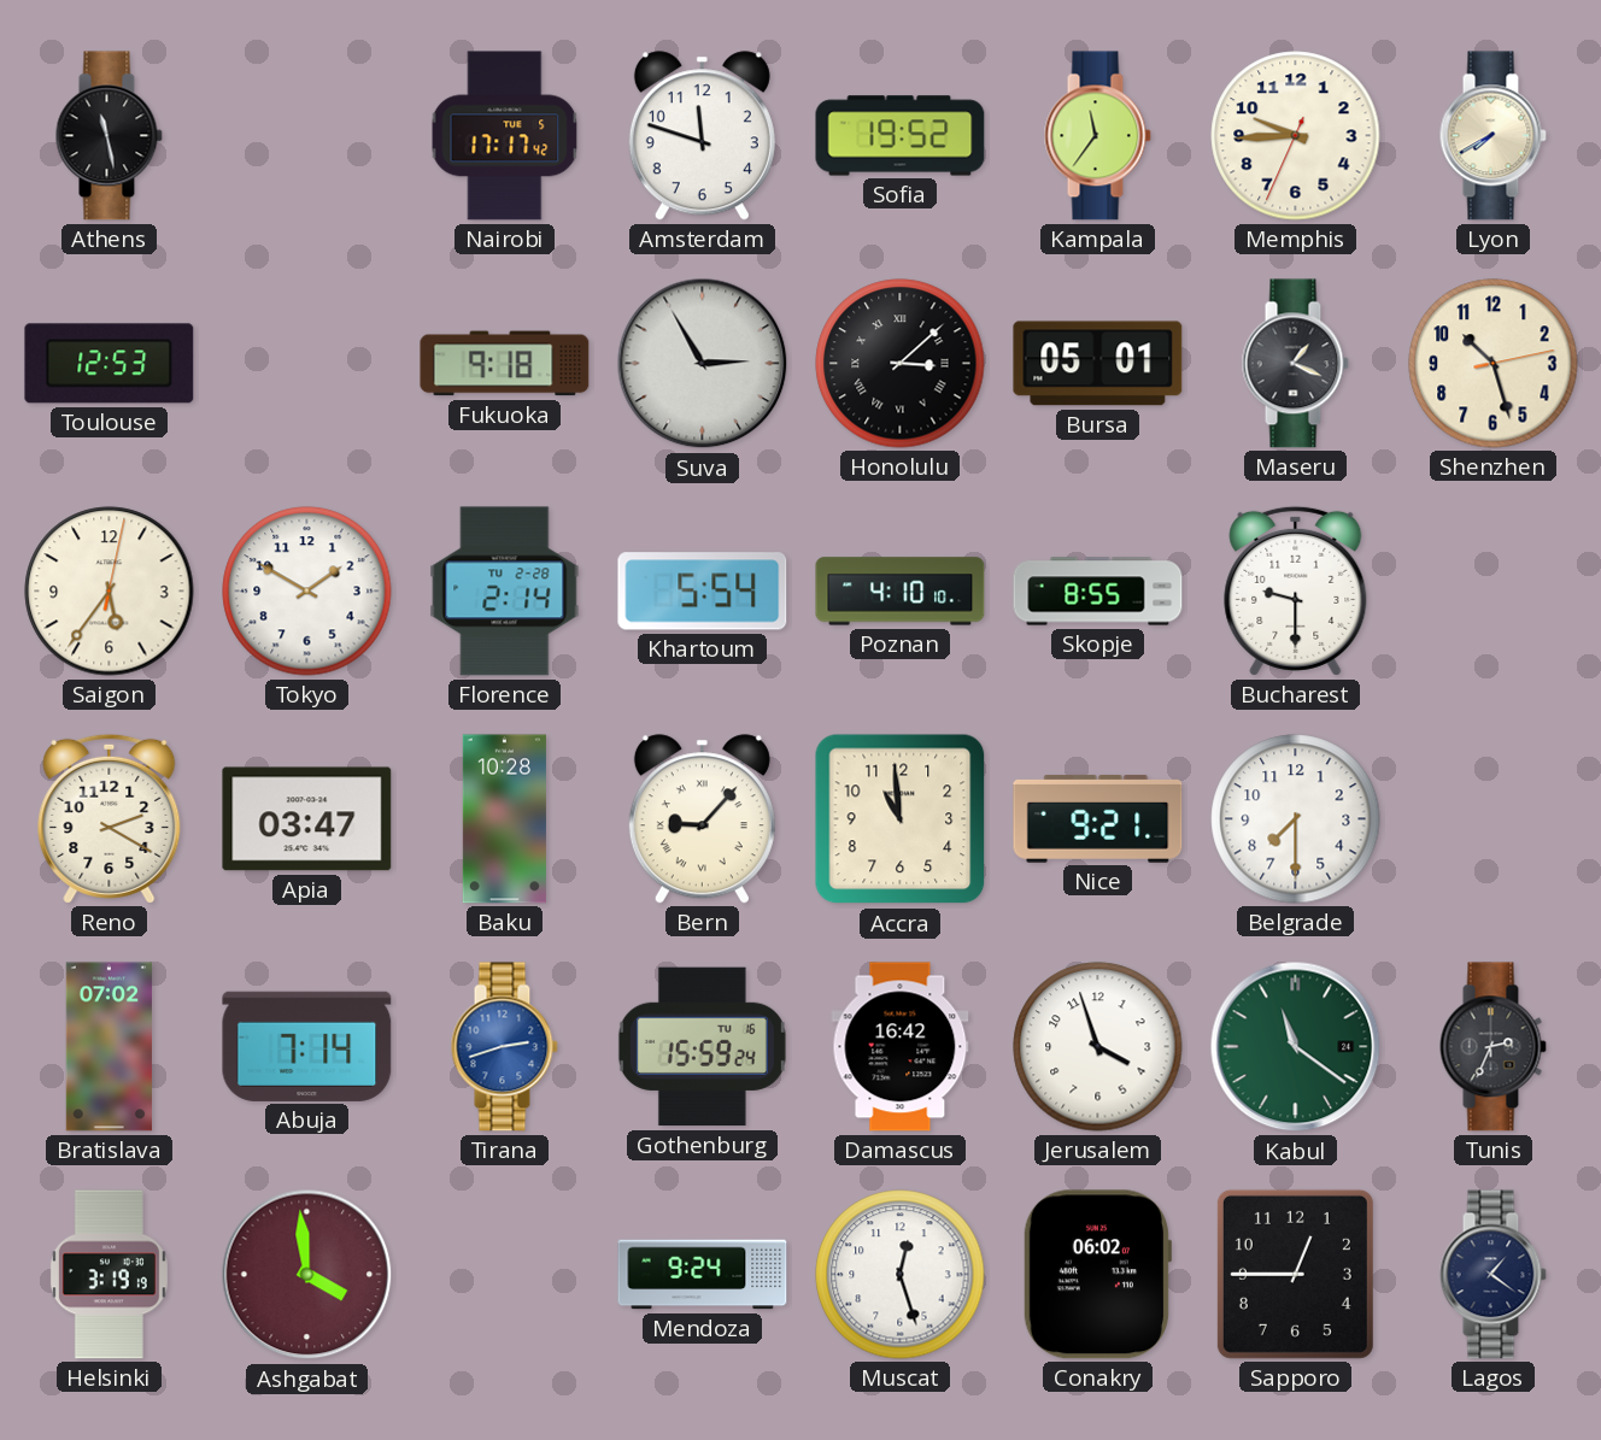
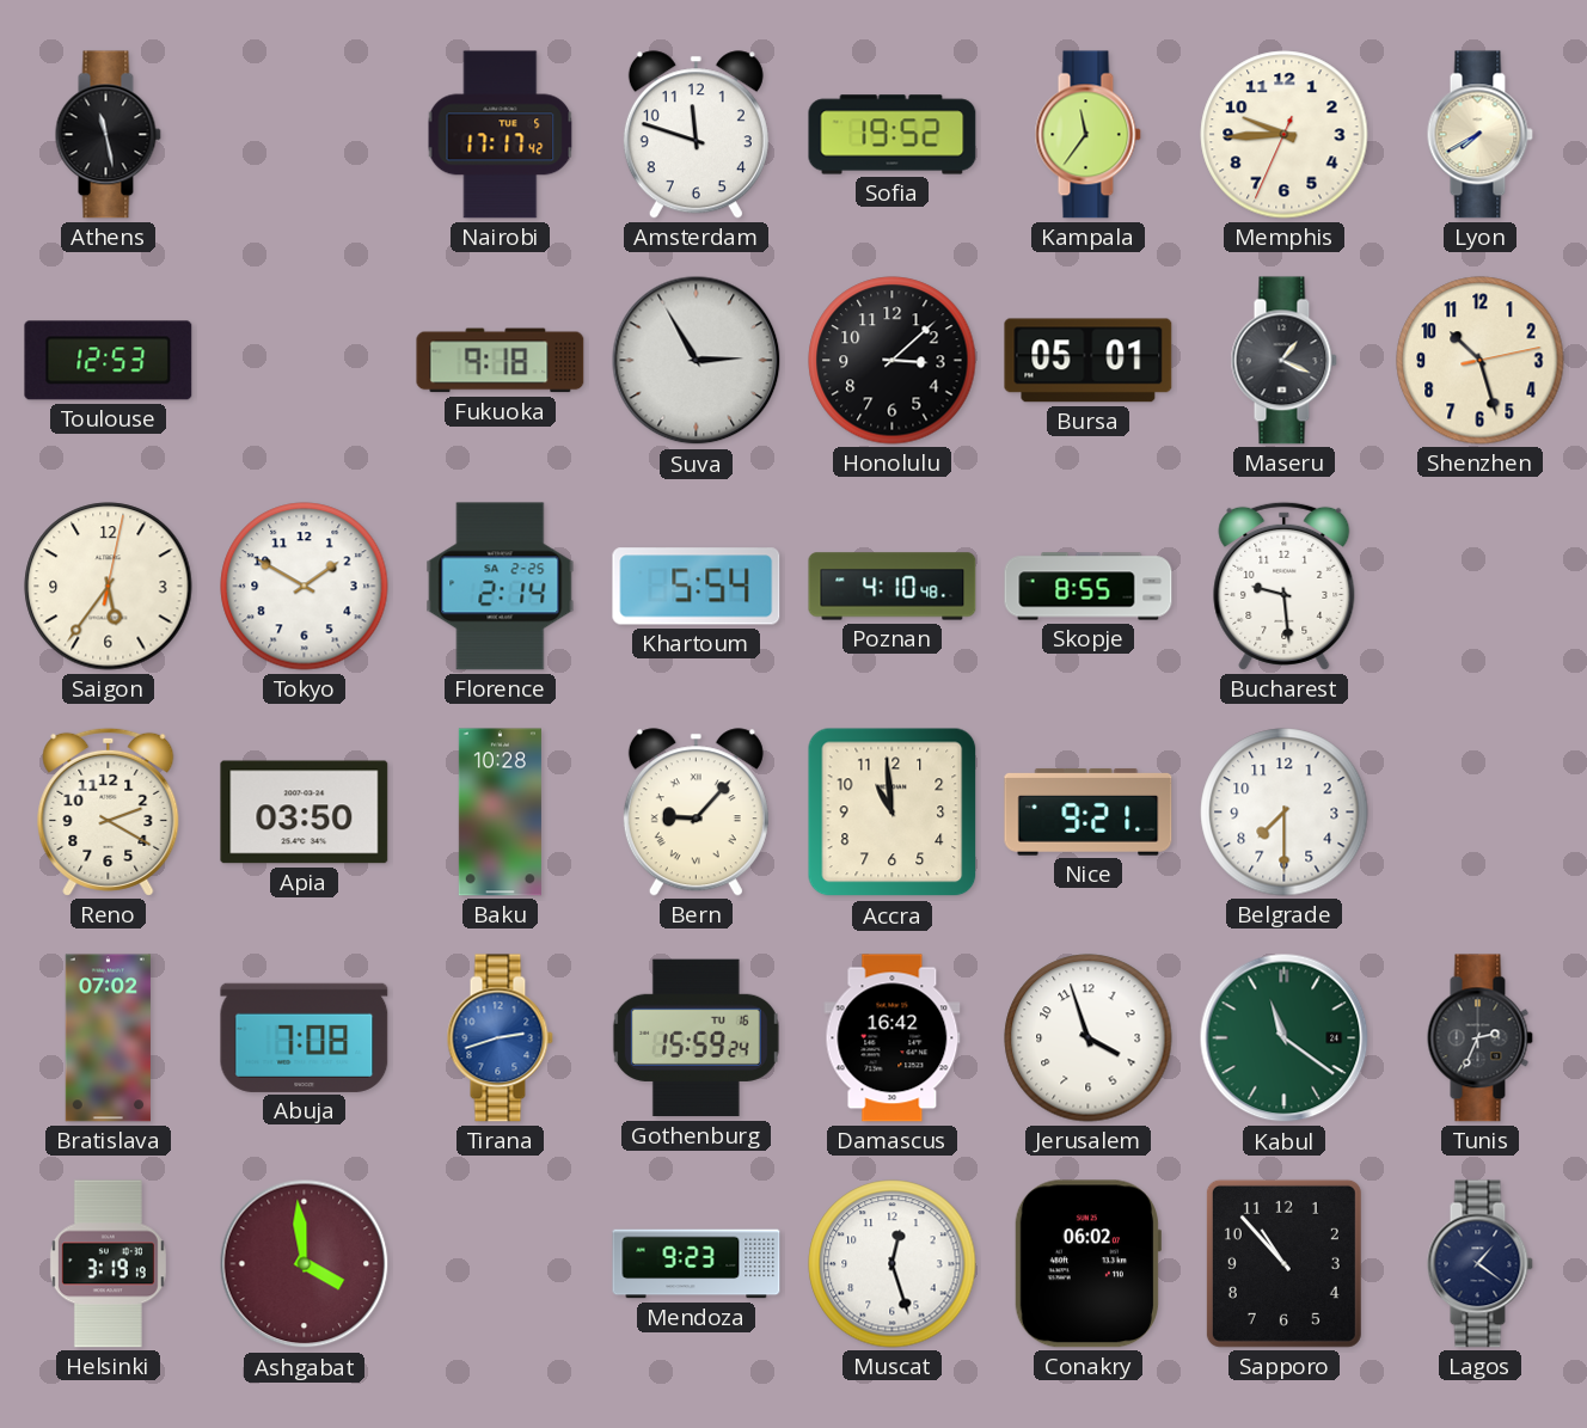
Honolulu numerals: Roman -> Arabic (893, 361)
Florence date: TU 2-28 -> SA 2-25 (501, 587)
Poznan: 4:10:10 -> 4:10:48 (893, 587)
Bucharest: 9:30 -> 9:29 (1285, 586)
Apia: 03:47 -> 03:50 (305, 813)
Abuja: 7:14 -> 7:08 (305, 1037)
Mendoza: 9:24 -> 9:23 (697, 1264)
Sapporo: 12:45 -> 10:53 (1283, 1263)
